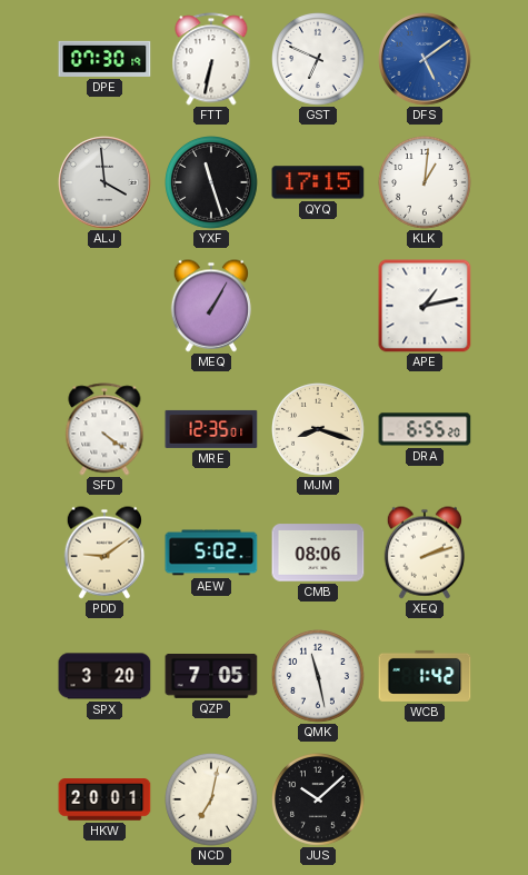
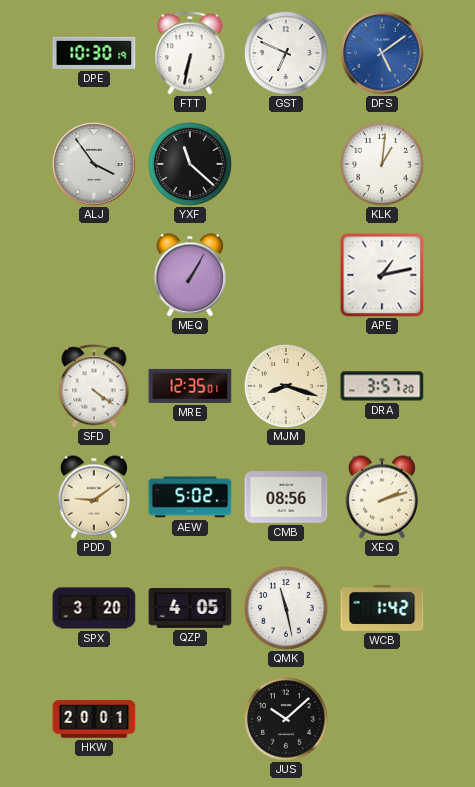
DPE: 07:30 -> 10:30 (94, 53)
ALJ: 3:59 -> 3:54 (94, 164)
YXF: 11:27 -> 11:22 (191, 165)
QYQ: 17:15 -> none (318, 182)
DRA: 6:55 -> 3:57 (382, 386)
CMB: 08:06 -> 08:56 (286, 497)
QZP: 7:05 -> 4:05 (190, 609)
NCD: 7:02 -> none (212, 801)
